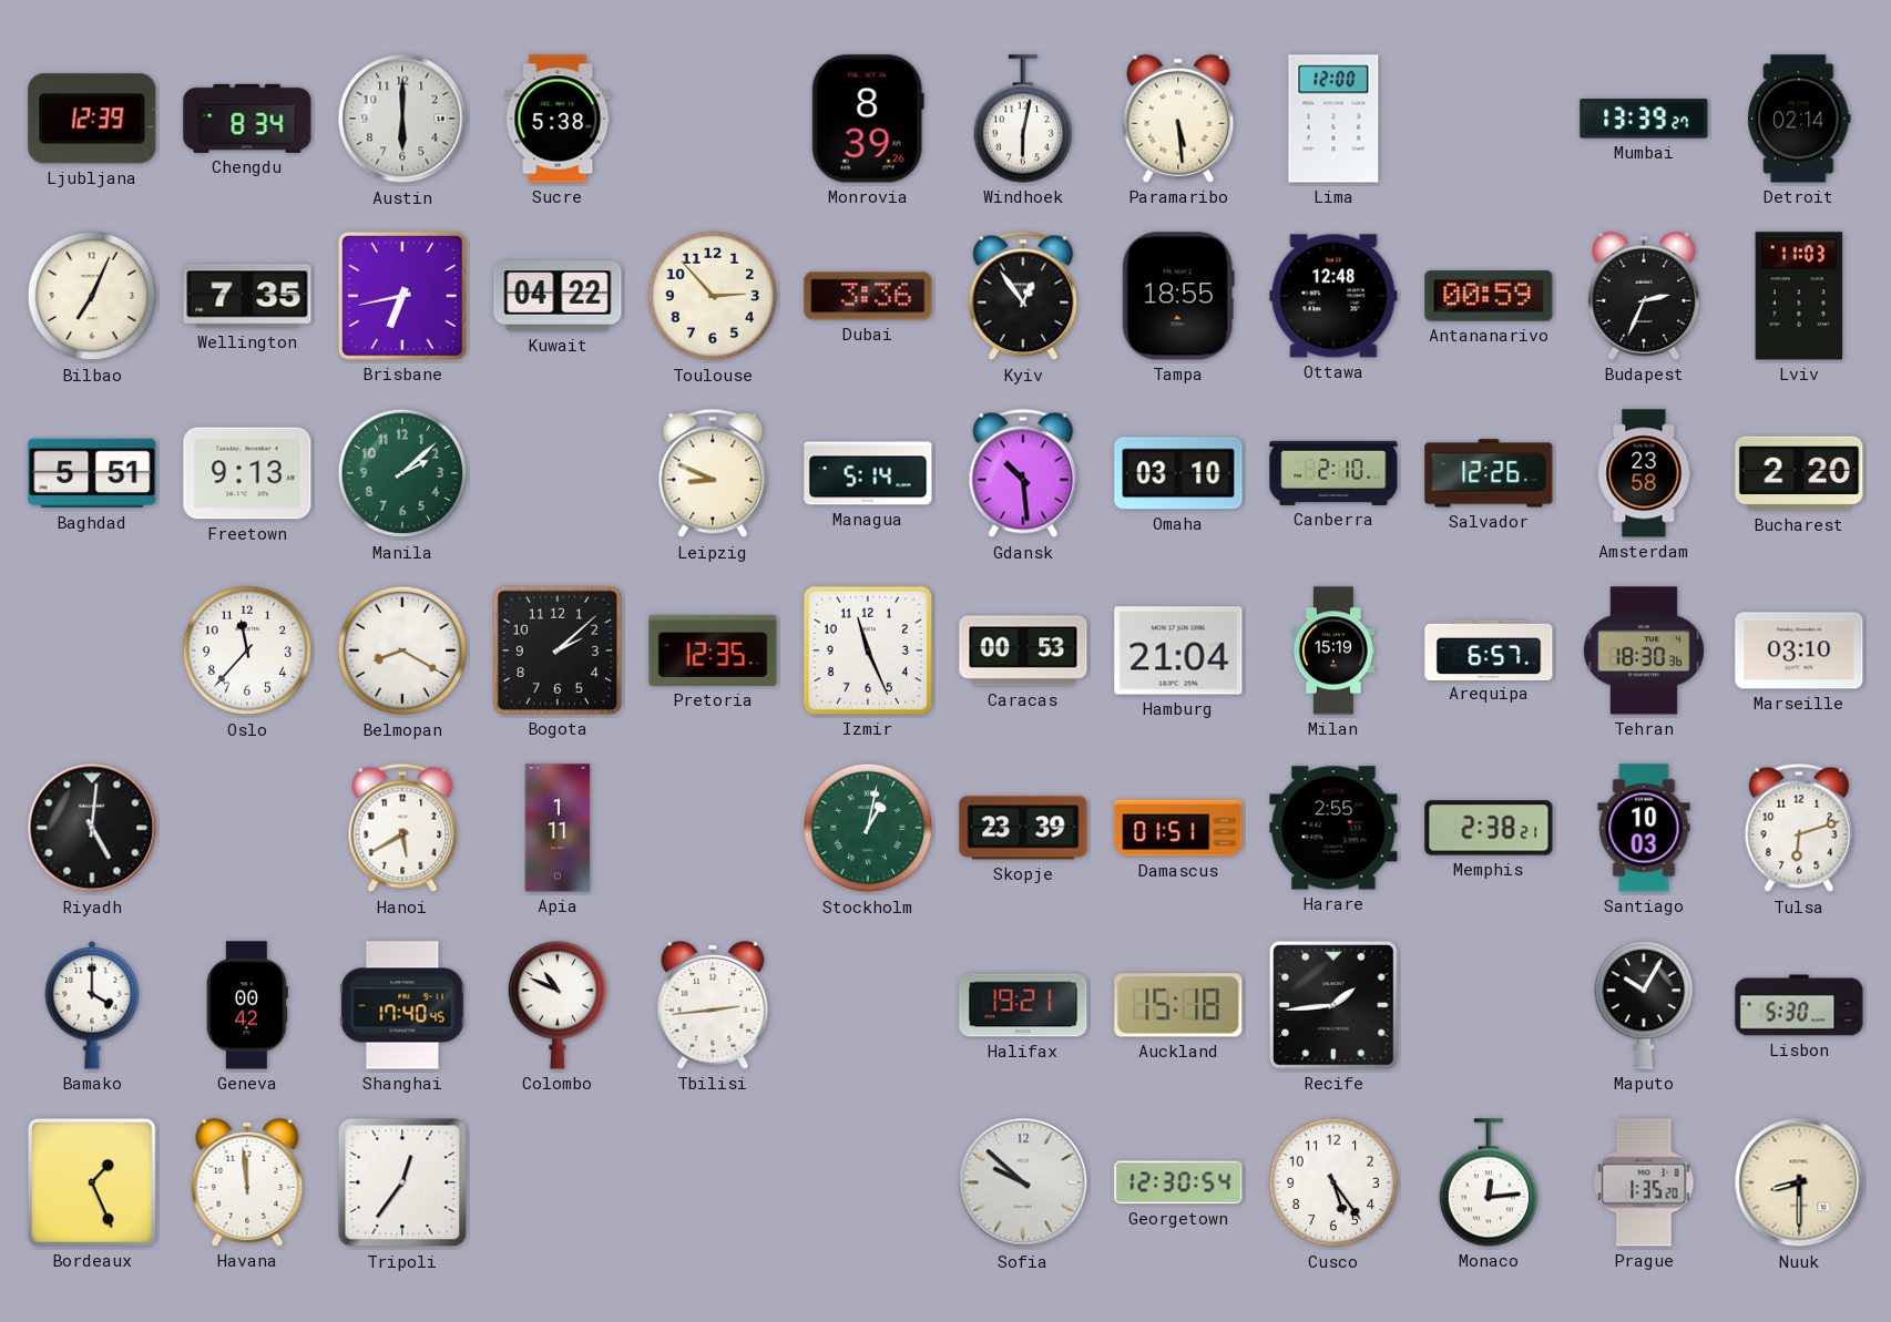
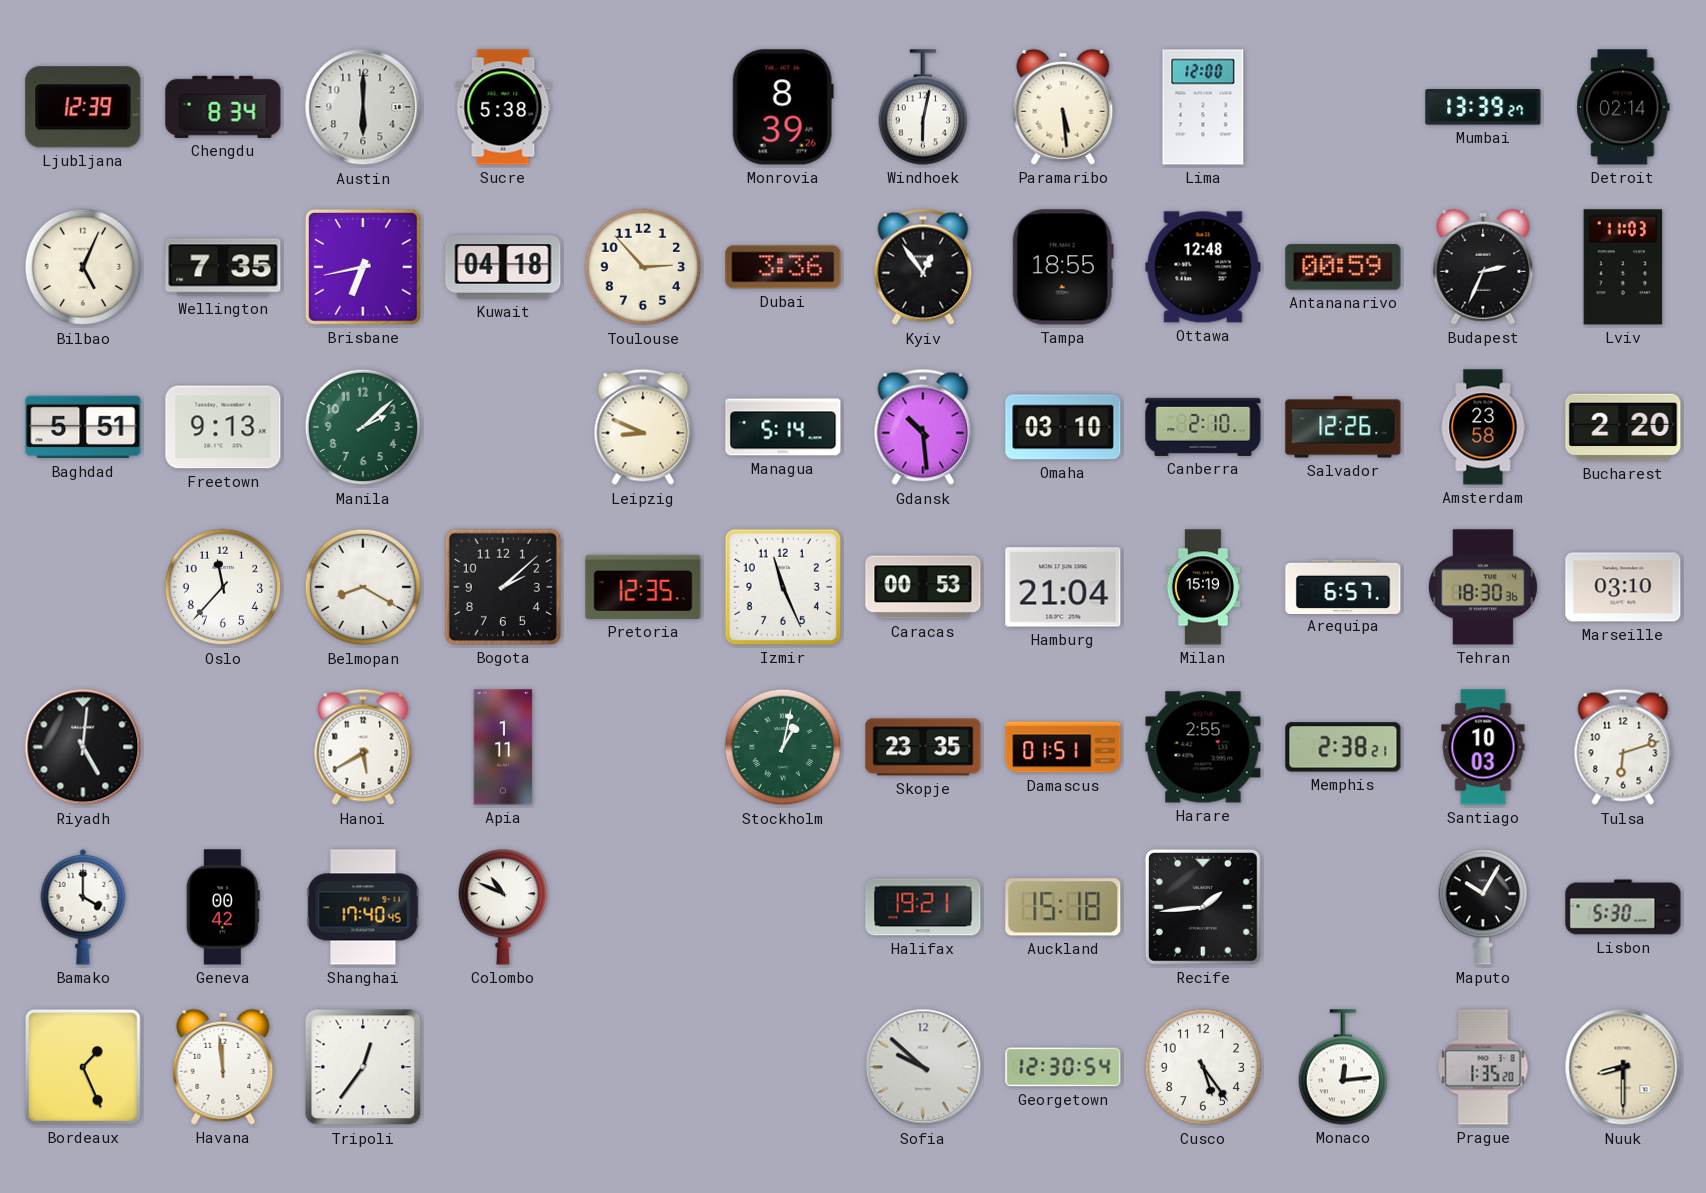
Bilbao: 7:04 -> 5:04 (83, 267)
Kuwait: 04:22 -> 04:18 (503, 267)
Skopje: 23:39 -> 23:35 (923, 747)
Tbilisi: 2:44 -> none (713, 1005)
